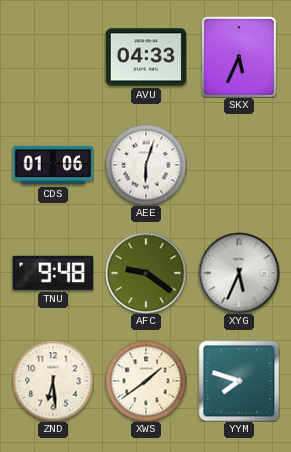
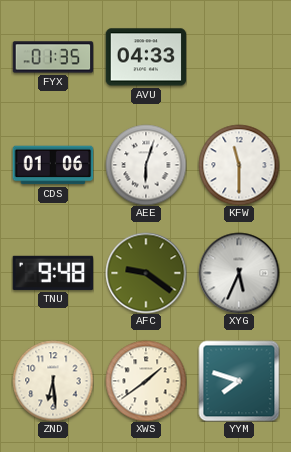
FYX: none -> 01:35 (53, 57)
SKX: 5:34 -> none (239, 57)
KFW: none -> 11:30 (239, 165)
